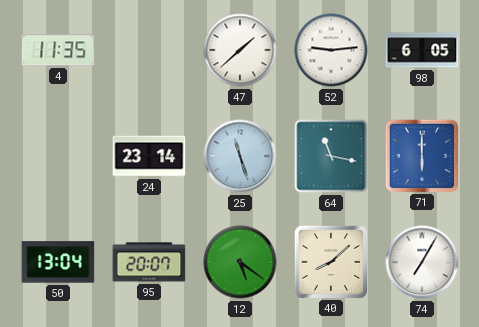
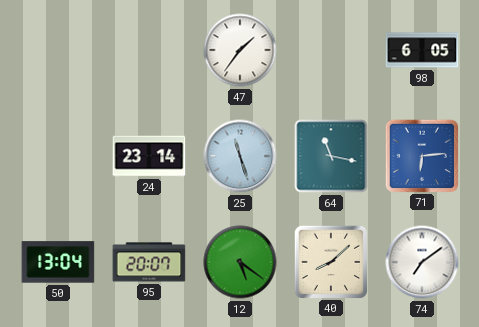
4: 11:35 -> none (58, 50)
47: 1:38 -> 1:36 (240, 50)
52: 9:14 -> none (331, 50)
71: 6:00 -> 6:14 (421, 155)
74: 7:05 -> 7:09 (422, 262)
